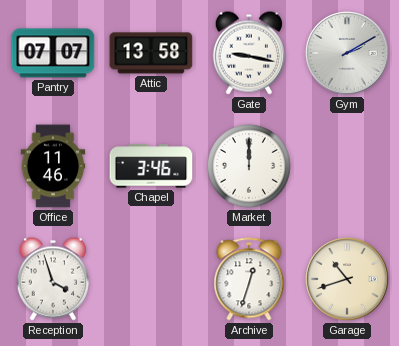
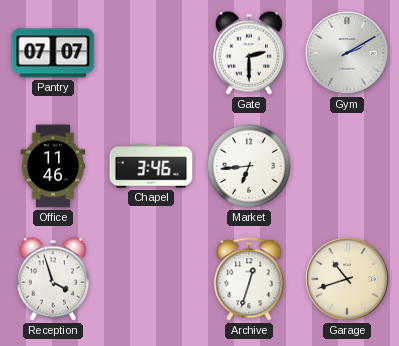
Attic: 13:58 -> none (151, 53)
Gate: 9:17 -> 2:30 (249, 53)
Market: 12:00 -> 6:44 (249, 166)
